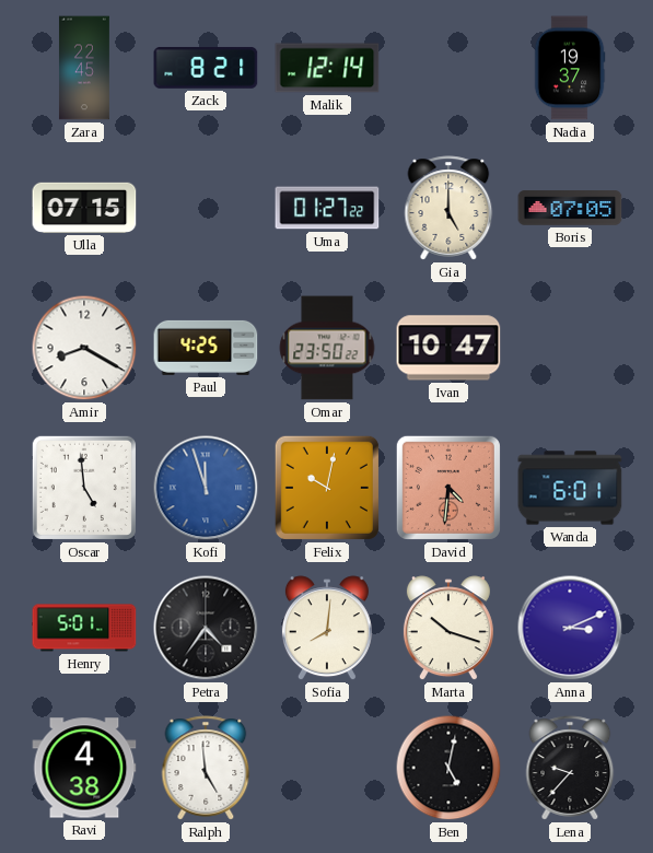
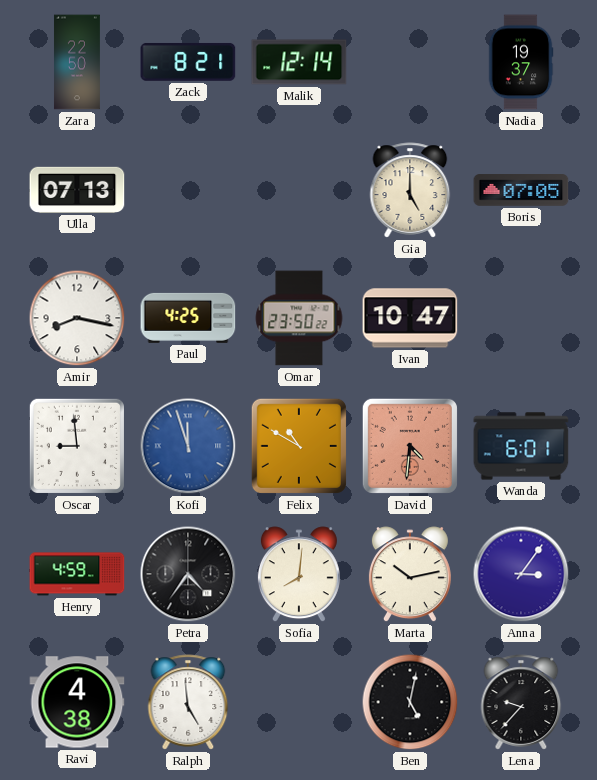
Zara: 22:45 -> 22:50 (77, 62)
Ulla: 07:15 -> 07:13 (77, 190)
Uma: 01:27 -> none (327, 208)
Amir: 8:20 -> 8:17 (77, 318)
Oscar: 4:59 -> 8:59 (77, 446)
Felix: 10:02 -> 10:50 (299, 446)
Henry: 5:01 -> 4:59 (77, 574)
Marta: 10:18 -> 10:13 (410, 575)
Anna: 3:11 -> 3:06 (521, 574)
